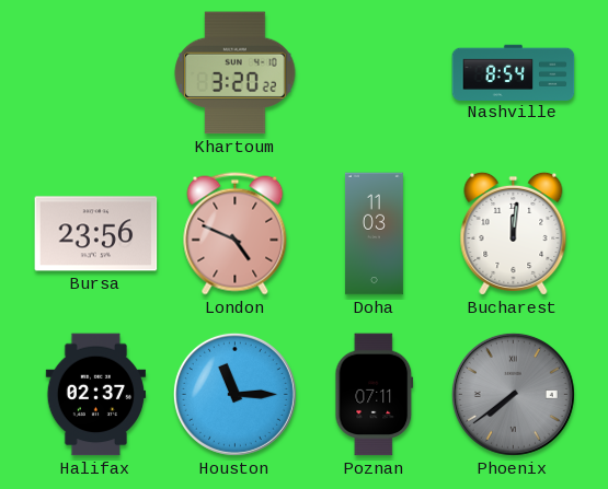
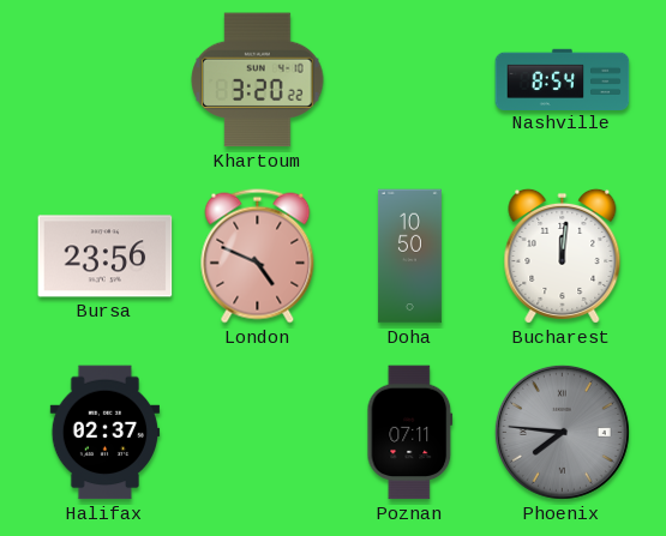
Doha: 11:03 -> 10:50 (409, 257)
Houston: 11:15 -> none (234, 394)
Phoenix: 7:39 -> 7:46 (562, 432)
